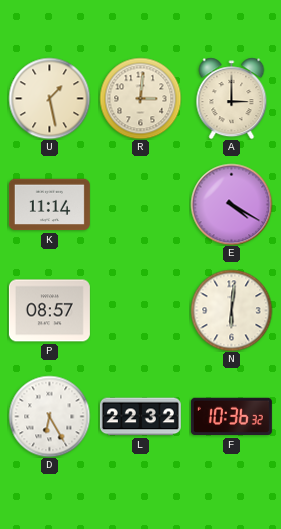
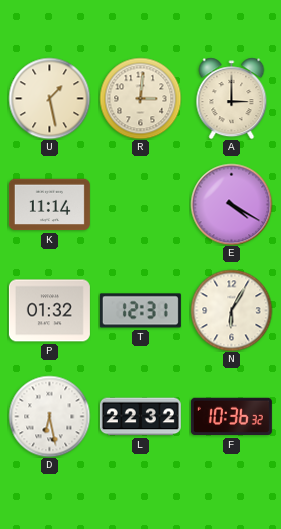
P: 08:57 -> 01:32 (49, 311)
T: none -> 12:31 (140, 311)
N: 6:01 -> 6:05 (231, 310)
D: 6:25 -> 6:28 (49, 416)
